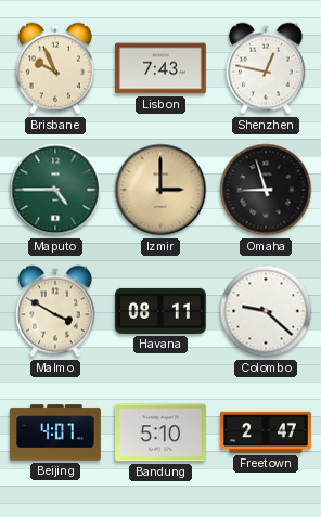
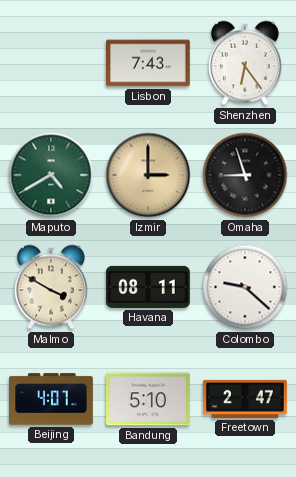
Brisbane: 9:56 -> none (55, 68)
Shenzhen: 12:47 -> 6:24 (245, 63)
Maputo: 4:45 -> 4:40 (51, 175)
